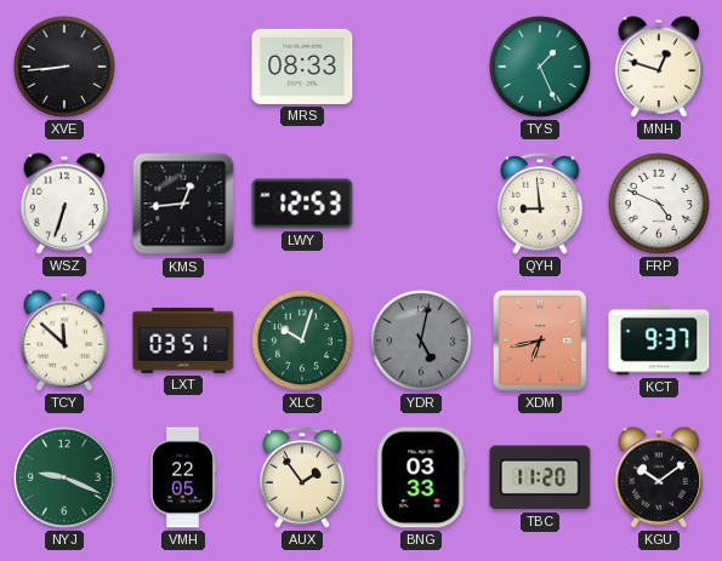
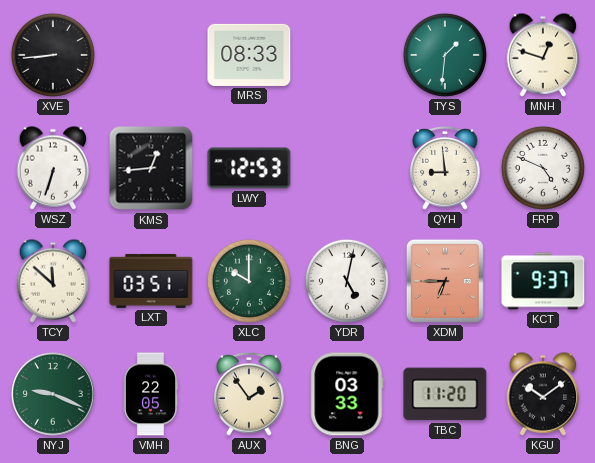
TYS: 1:26 -> 1:31 (445, 55)
XLC: 10:03 -> 10:00 (249, 281)
YDR dial: grey -> white (347, 281)
XDM: 6:43 -> 6:45 (445, 281)
